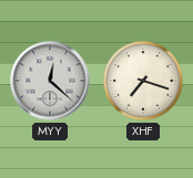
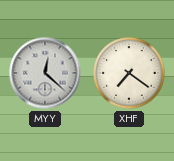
XHF: 7:18 -> 7:21 (129, 73)
